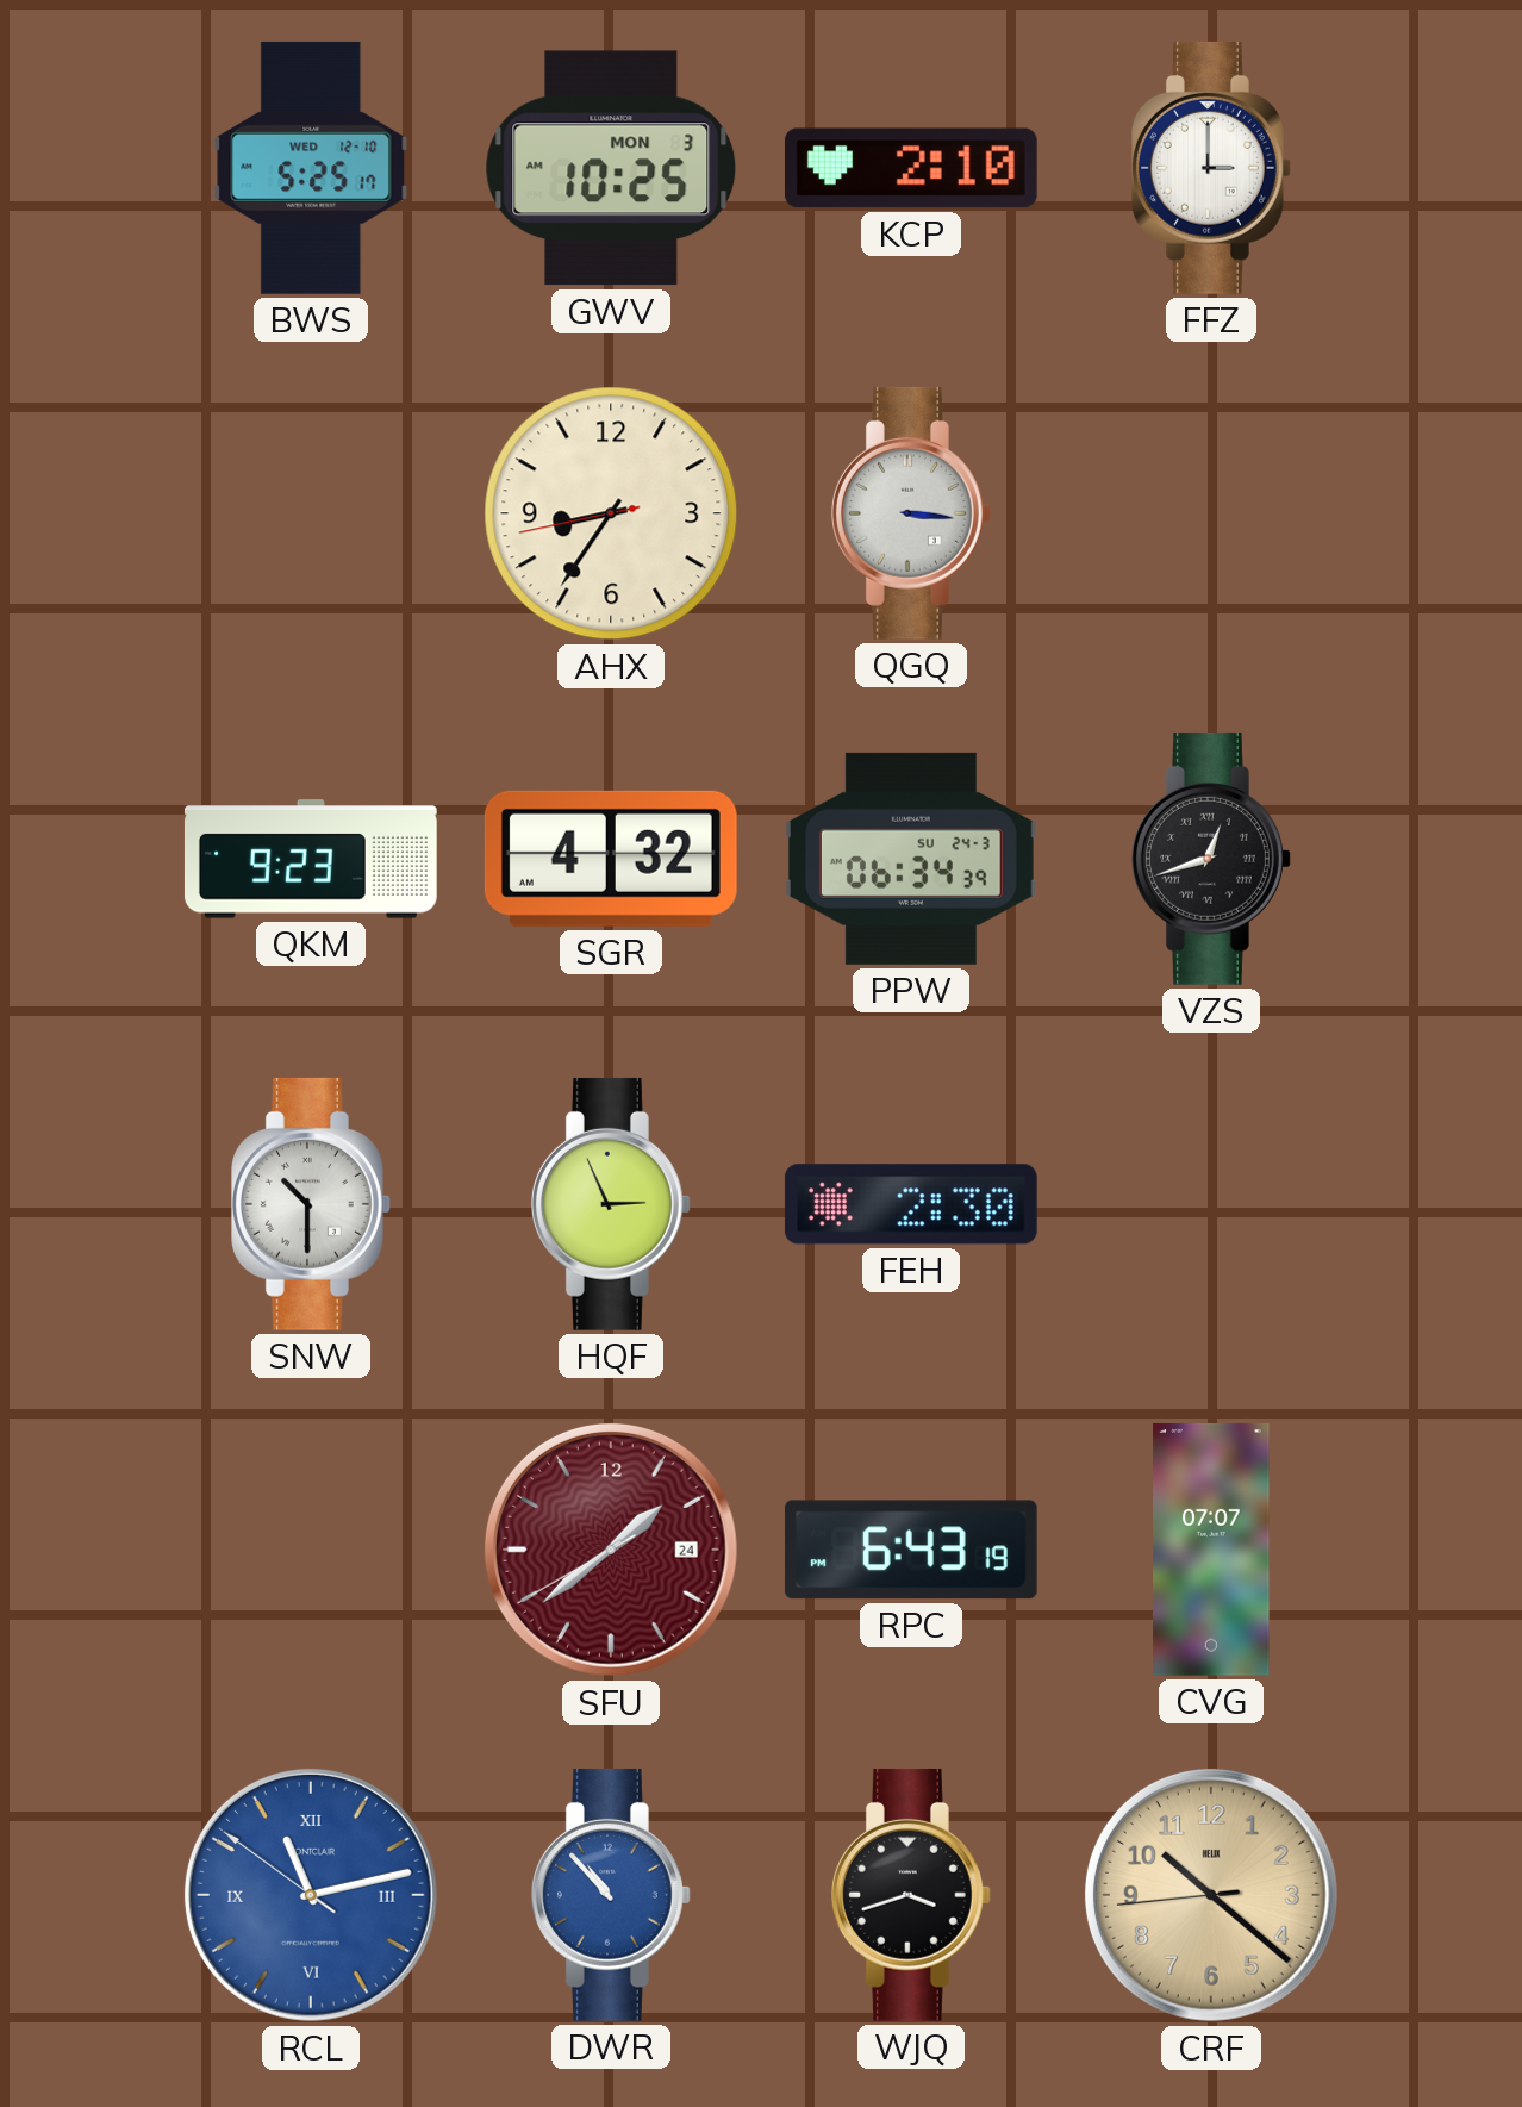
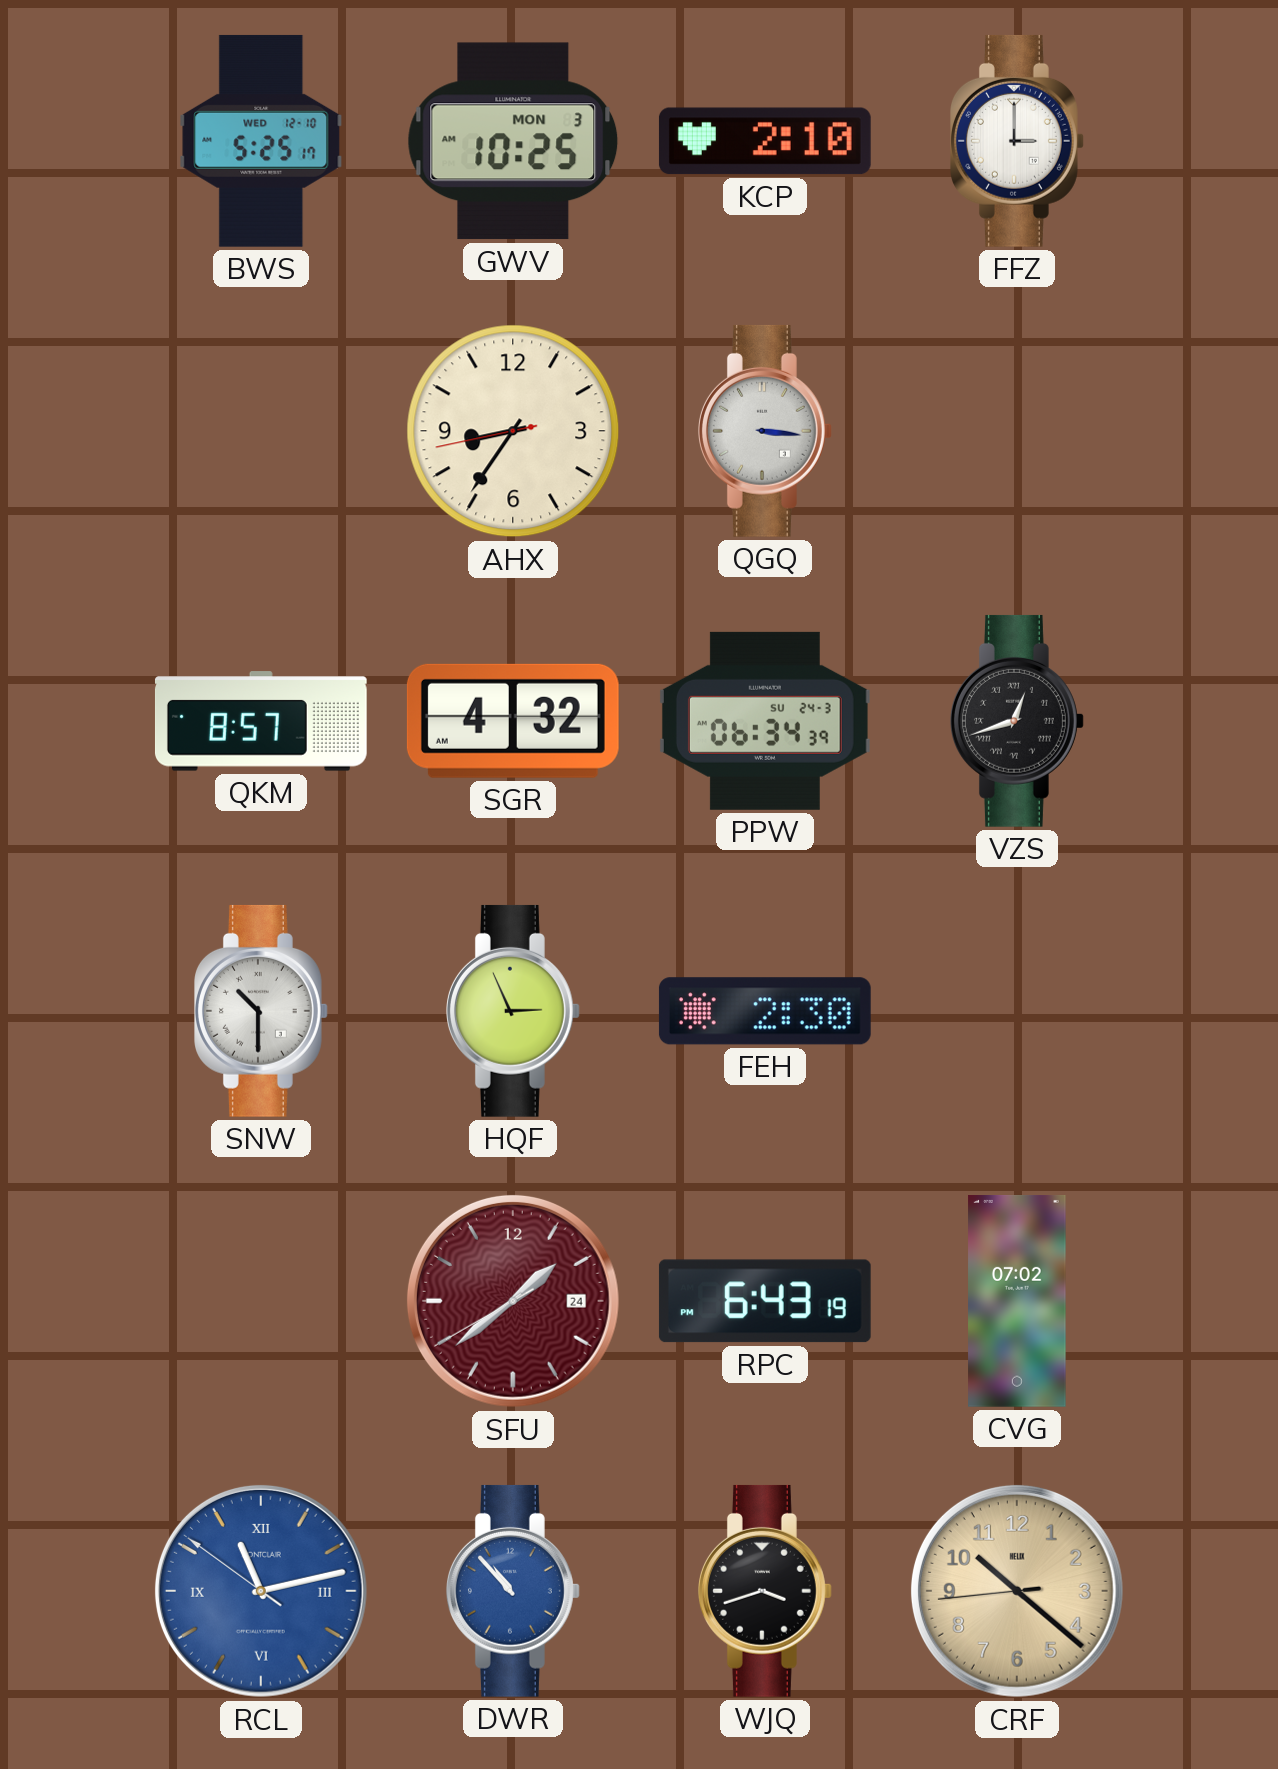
QKM: 9:23 -> 8:57 (261, 721)
CVG: 07:07 -> 07:02 (1017, 1302)
